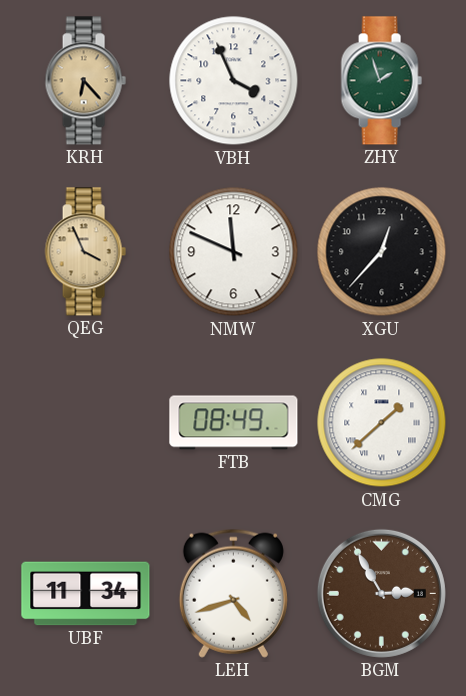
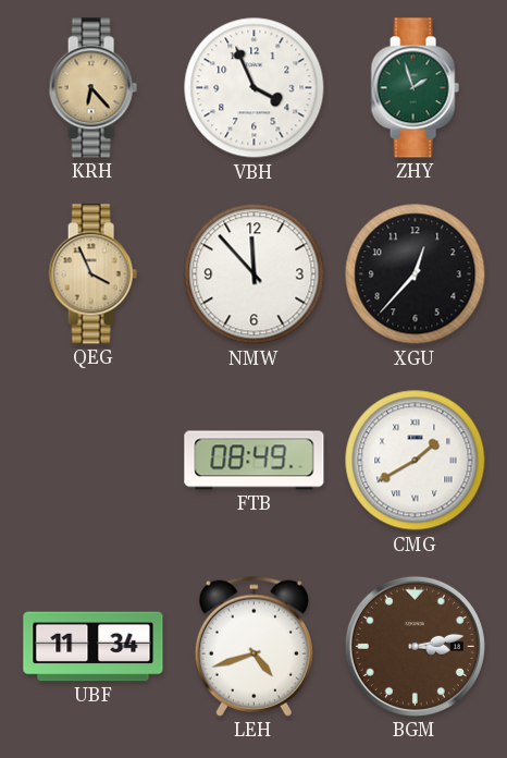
NMW: 11:49 -> 11:53 (255, 274)
CMG: 1:38 -> 1:40 (416, 461)
BGM: 2:55 -> 3:13 (415, 646)
